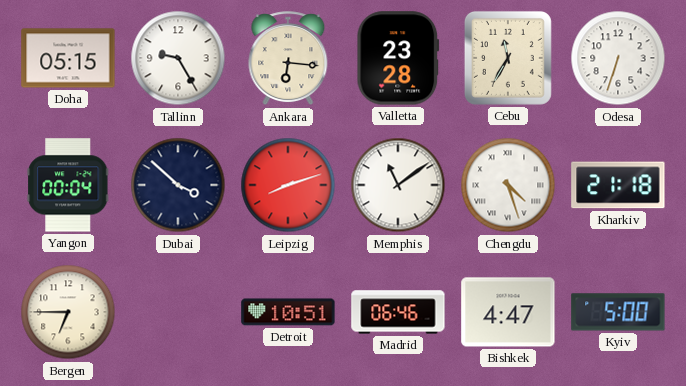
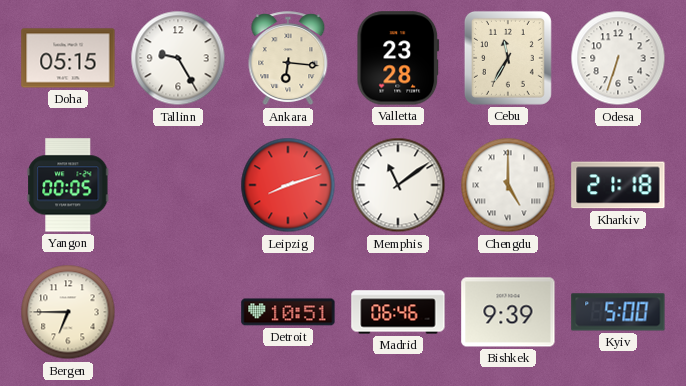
Yangon: 00:04 -> 00:05 (68, 185)
Dubai: 3:52 -> none (178, 185)
Chengdu: 4:27 -> 5:00 (508, 185)
Bishkek: 4:47 -> 9:39 (508, 312)
